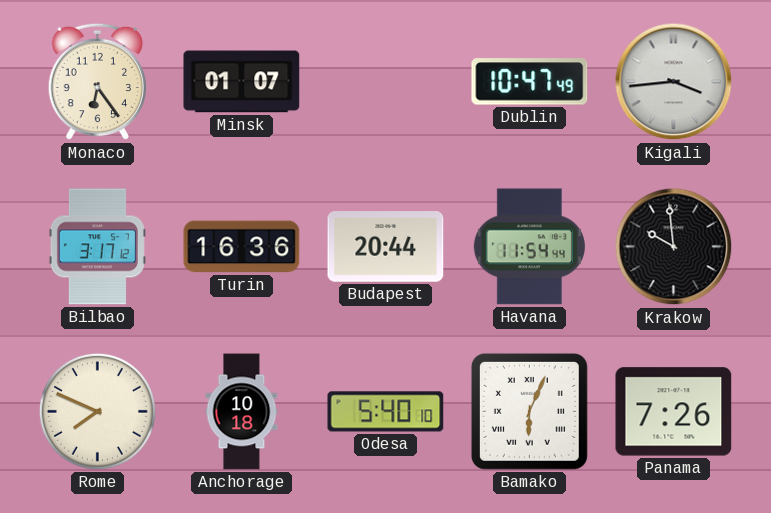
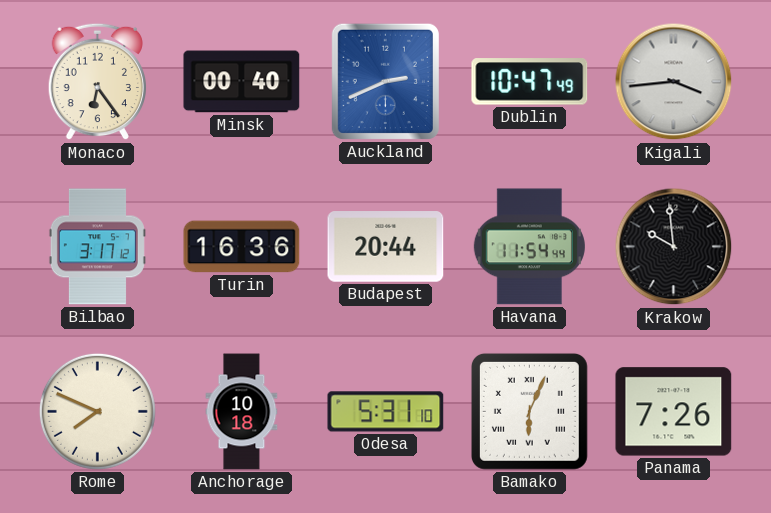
Minsk: 01:07 -> 00:40 (242, 82)
Auckland: none -> 2:41 (385, 81)
Odesa: 5:40 -> 5:31 (386, 412)
